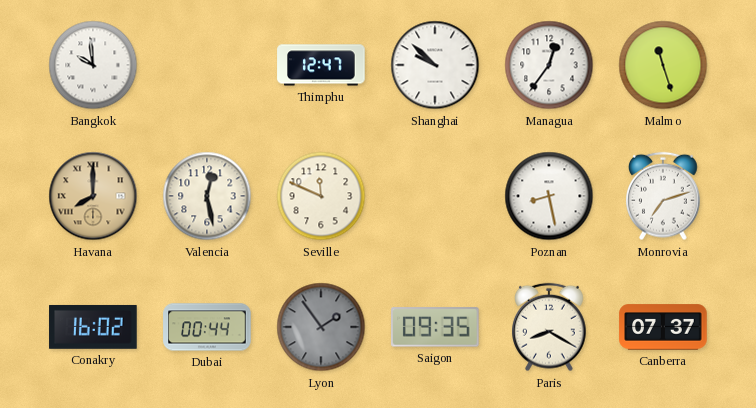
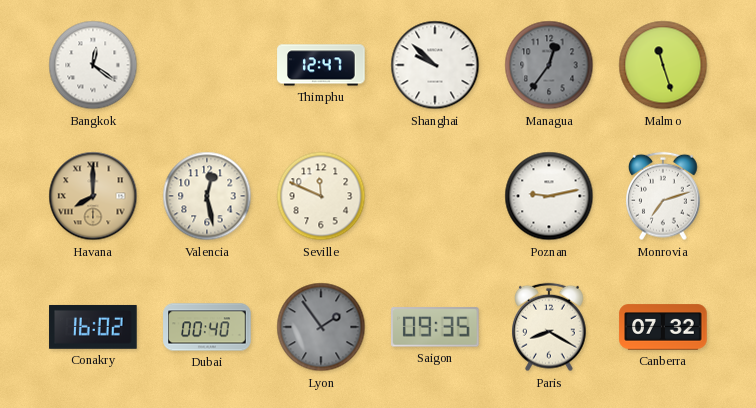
Bangkok: 9:59 -> 12:21 (93, 65)
Managua dial: white -> grey (549, 65)
Poznan: 8:28 -> 9:13 (549, 196)
Dubai: 00:44 -> 00:40 (207, 327)
Canberra: 07:37 -> 07:32 (663, 327)
